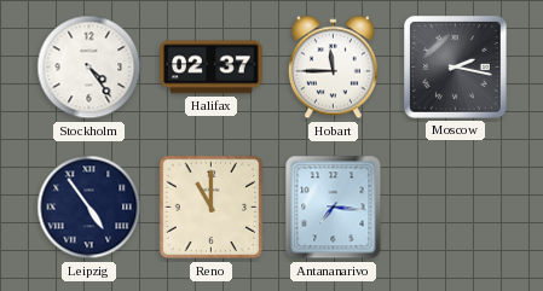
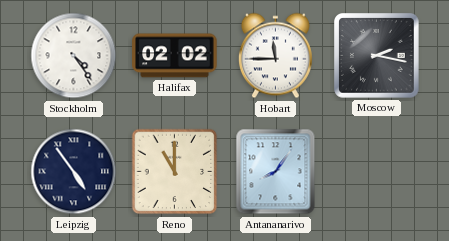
Halifax: 02:37 -> 02:02 (175, 56)
Antananarivo: 7:16 -> 8:06 (276, 172)
